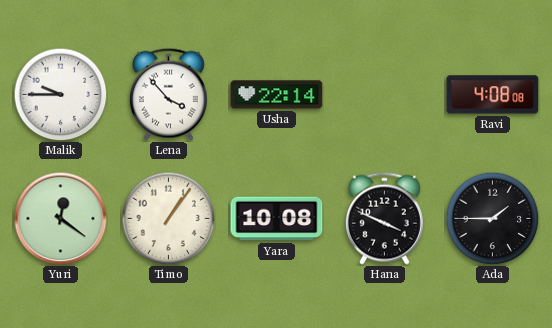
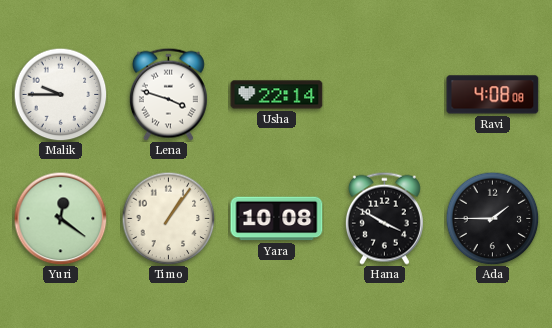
Lena: 3:53 -> 3:48 (168, 94)
Hana: 3:49 -> 3:50 (384, 218)
